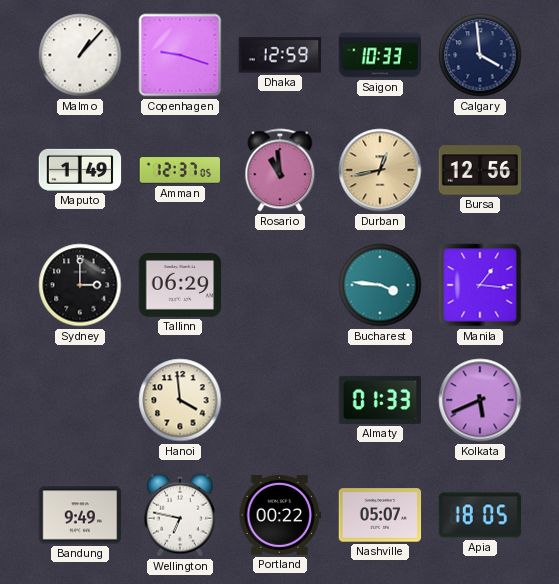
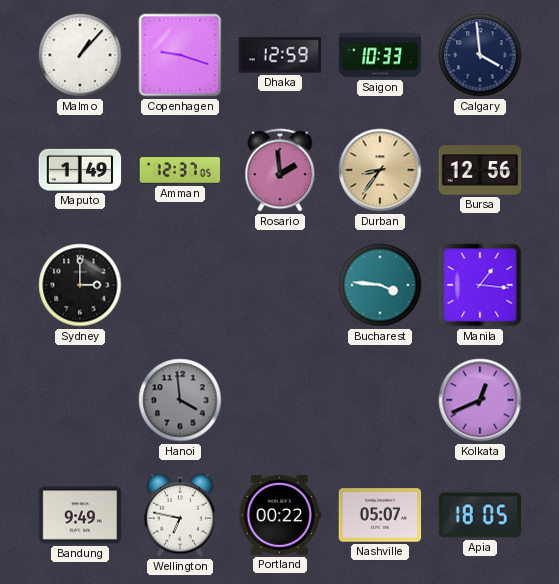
Rosario: 10:59 -> 1:59 (280, 170)
Durban: 12:43 -> 8:36 (380, 170)
Tallinn: 06:29 -> none (180, 286)
Hanoi dial: cream -> grey (180, 400)
Almaty: 01:33 -> none (380, 400)
Kolkata: 5:41 -> 12:41 (480, 400)
